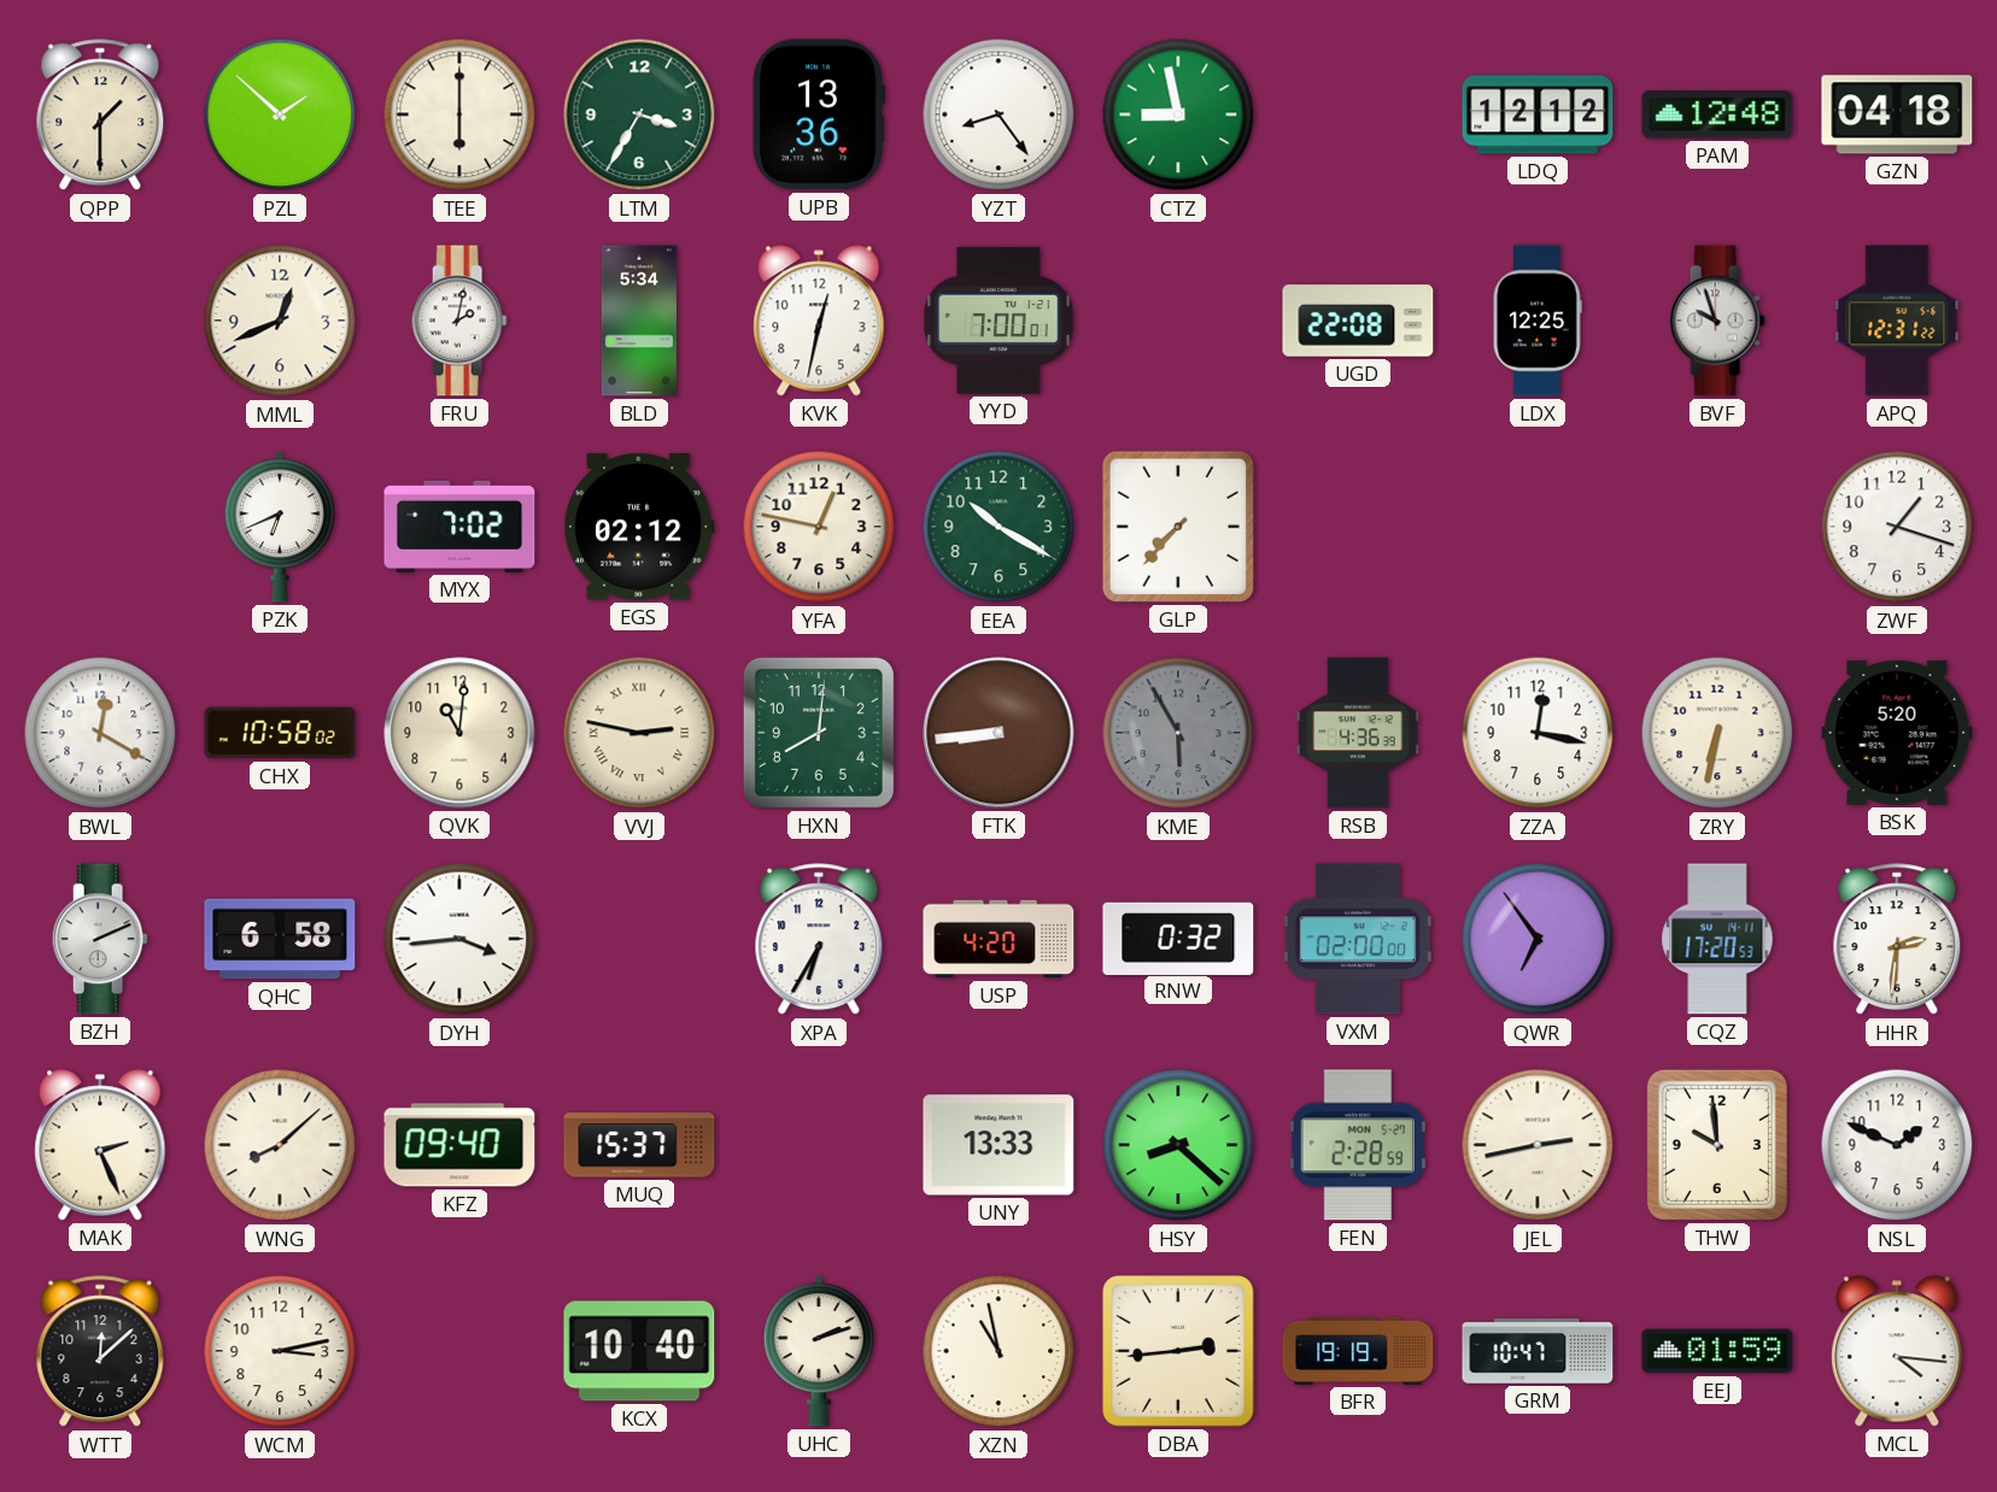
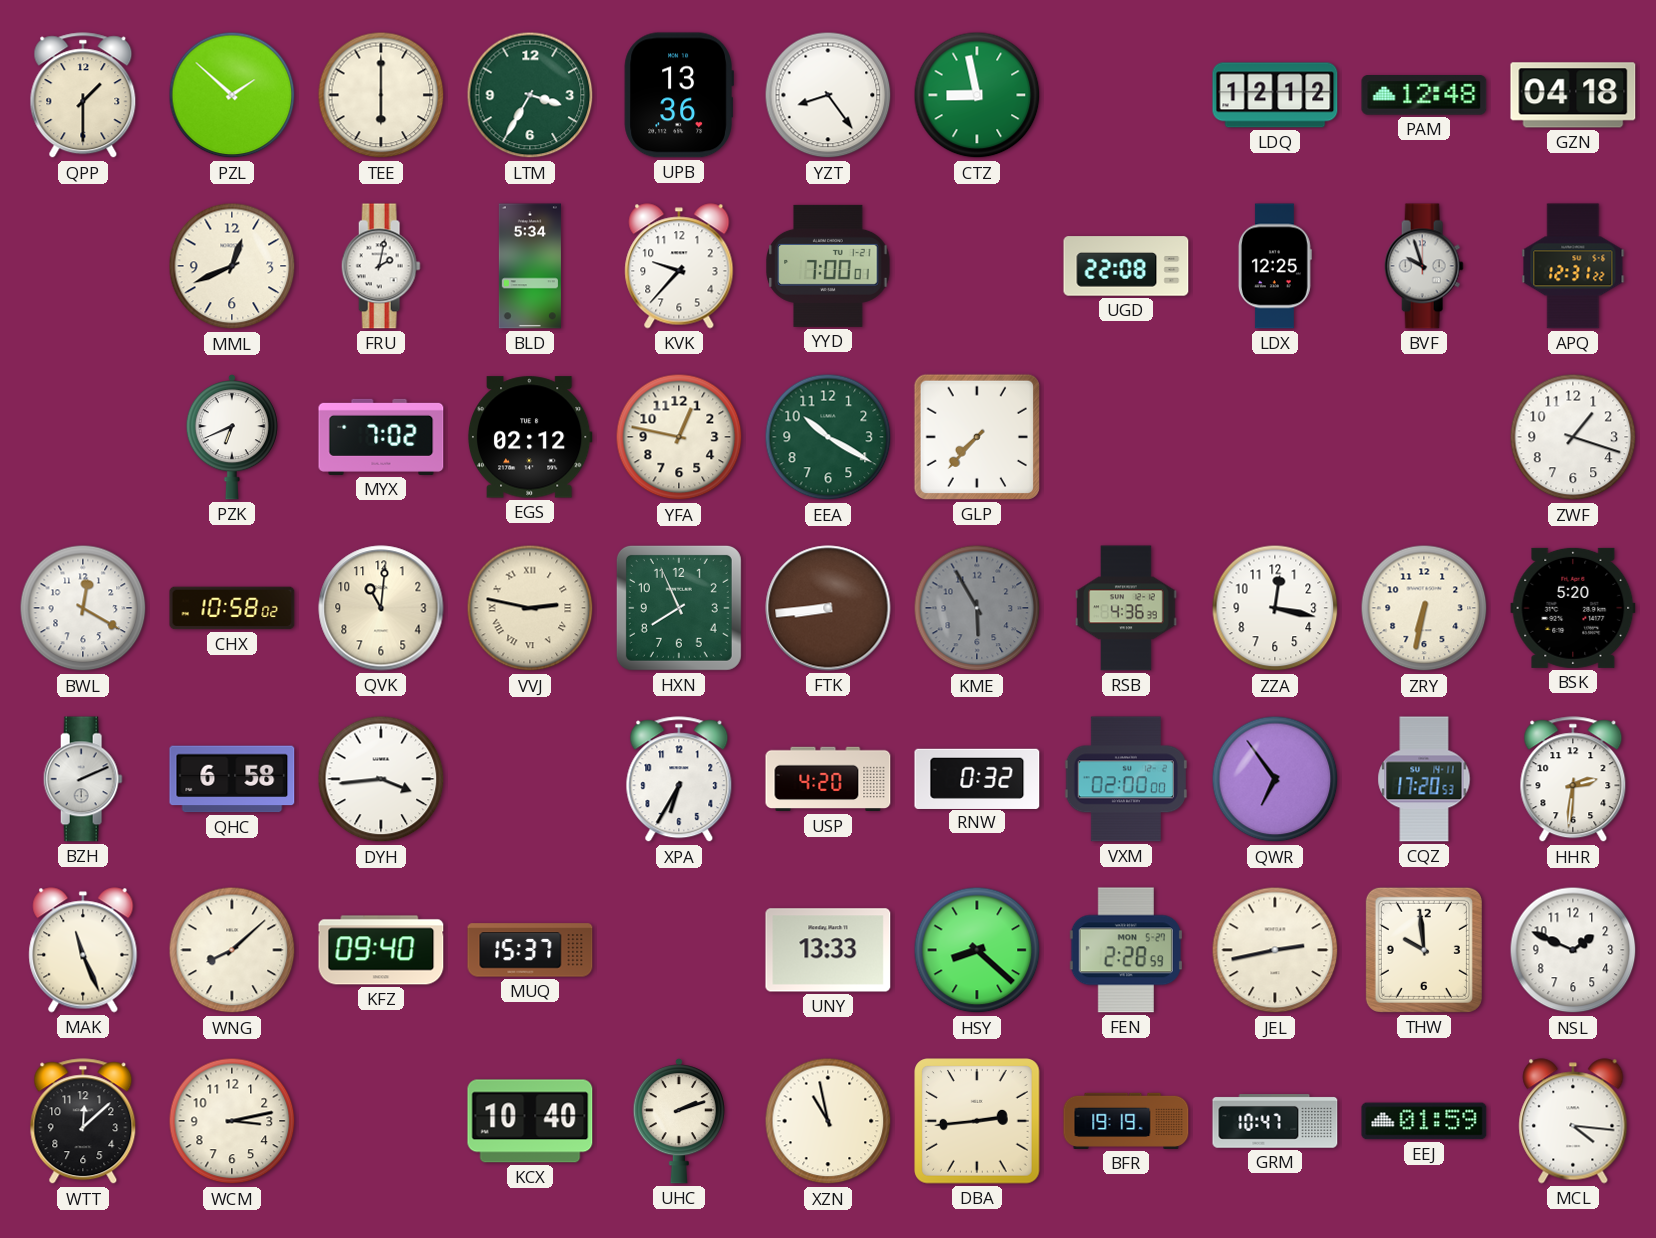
KVK: 12:32 -> 9:37 (679, 266)
HXN: 8:01 -> 7:56 (679, 608)
MAK: 2:26 -> 11:26 (83, 950)
